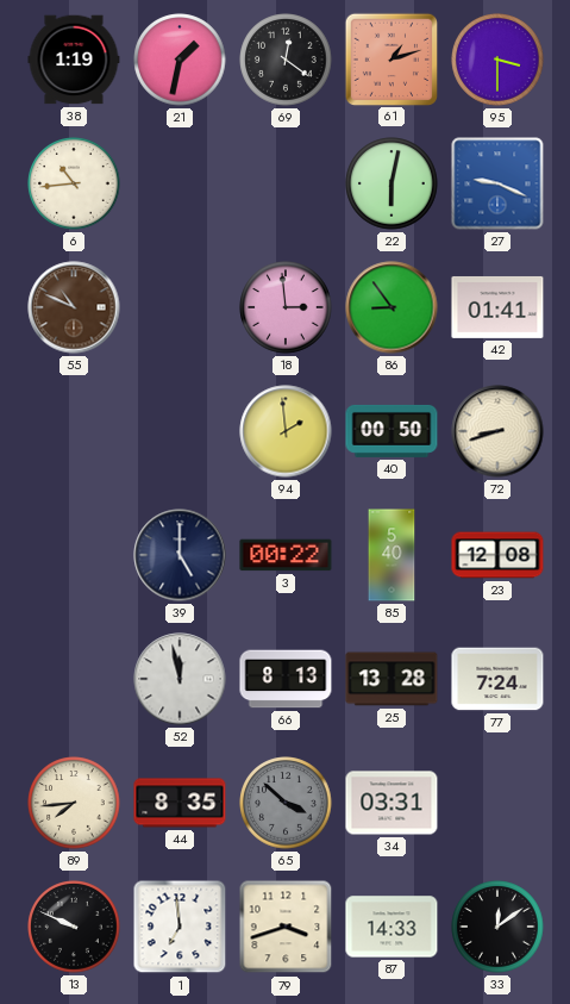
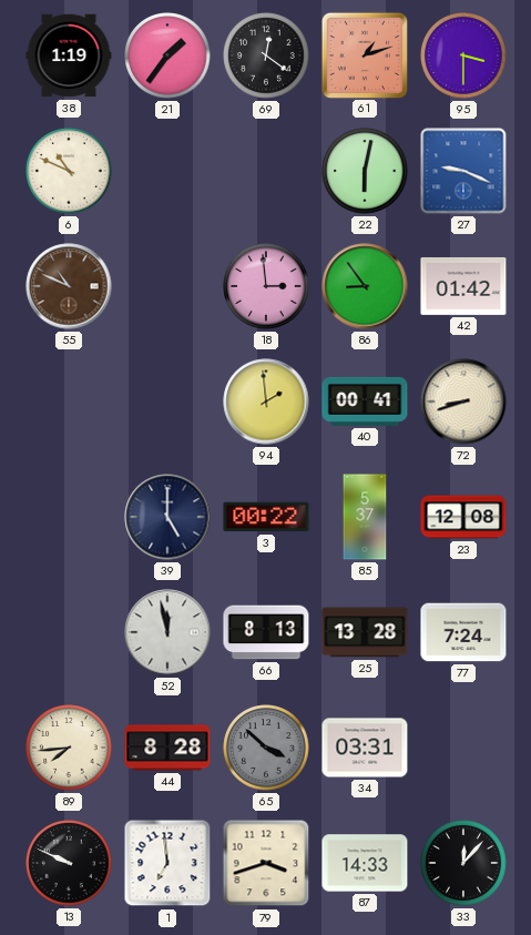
21: 1:32 -> 1:36 (167, 55)
6: 10:44 -> 10:49 (69, 171)
42: 01:41 -> 01:42 (463, 286)
40: 00:50 -> 00:41 (365, 402)
85: 5:40 -> 5:37 (365, 517)
44: 8:35 -> 8:28 (167, 748)
33: 12:09 -> 12:07 (463, 863)
